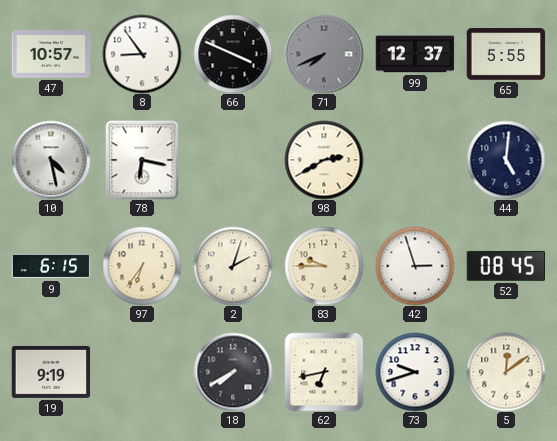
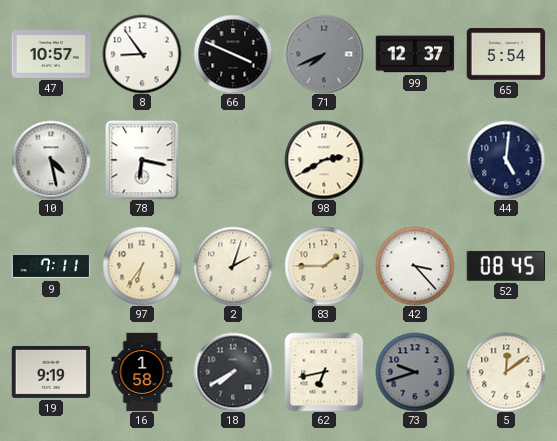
65: 5:55 -> 5:54 (506, 54)
9: 6:15 -> 7:11 (51, 266)
83: 9:45 -> 1:45 (324, 266)
42: 2:57 -> 3:23 (415, 266)
16: none -> 1:58 (142, 372)
73 dial: white -> grey (415, 372)
